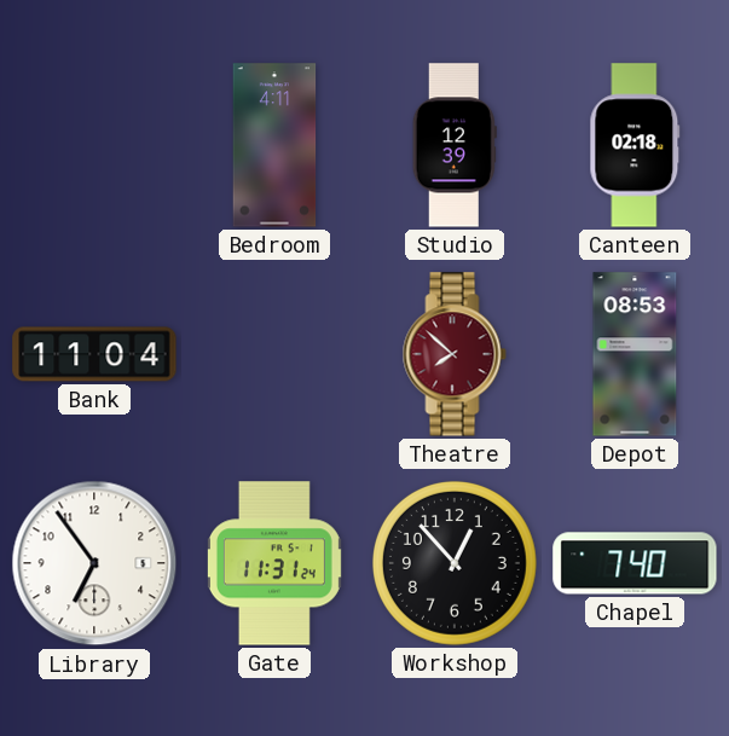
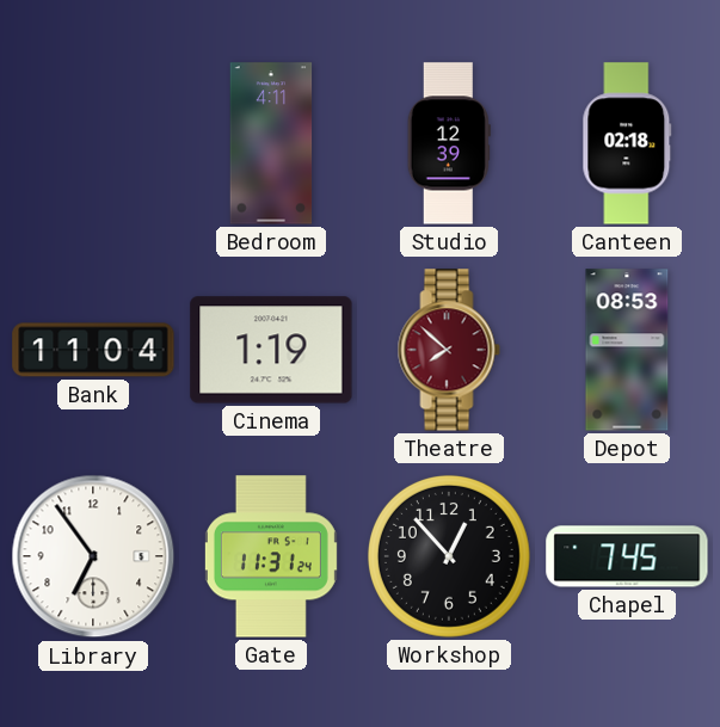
Cinema: none -> 1:19 (271, 350)
Chapel: 7:40 -> 7:45 (627, 556)
